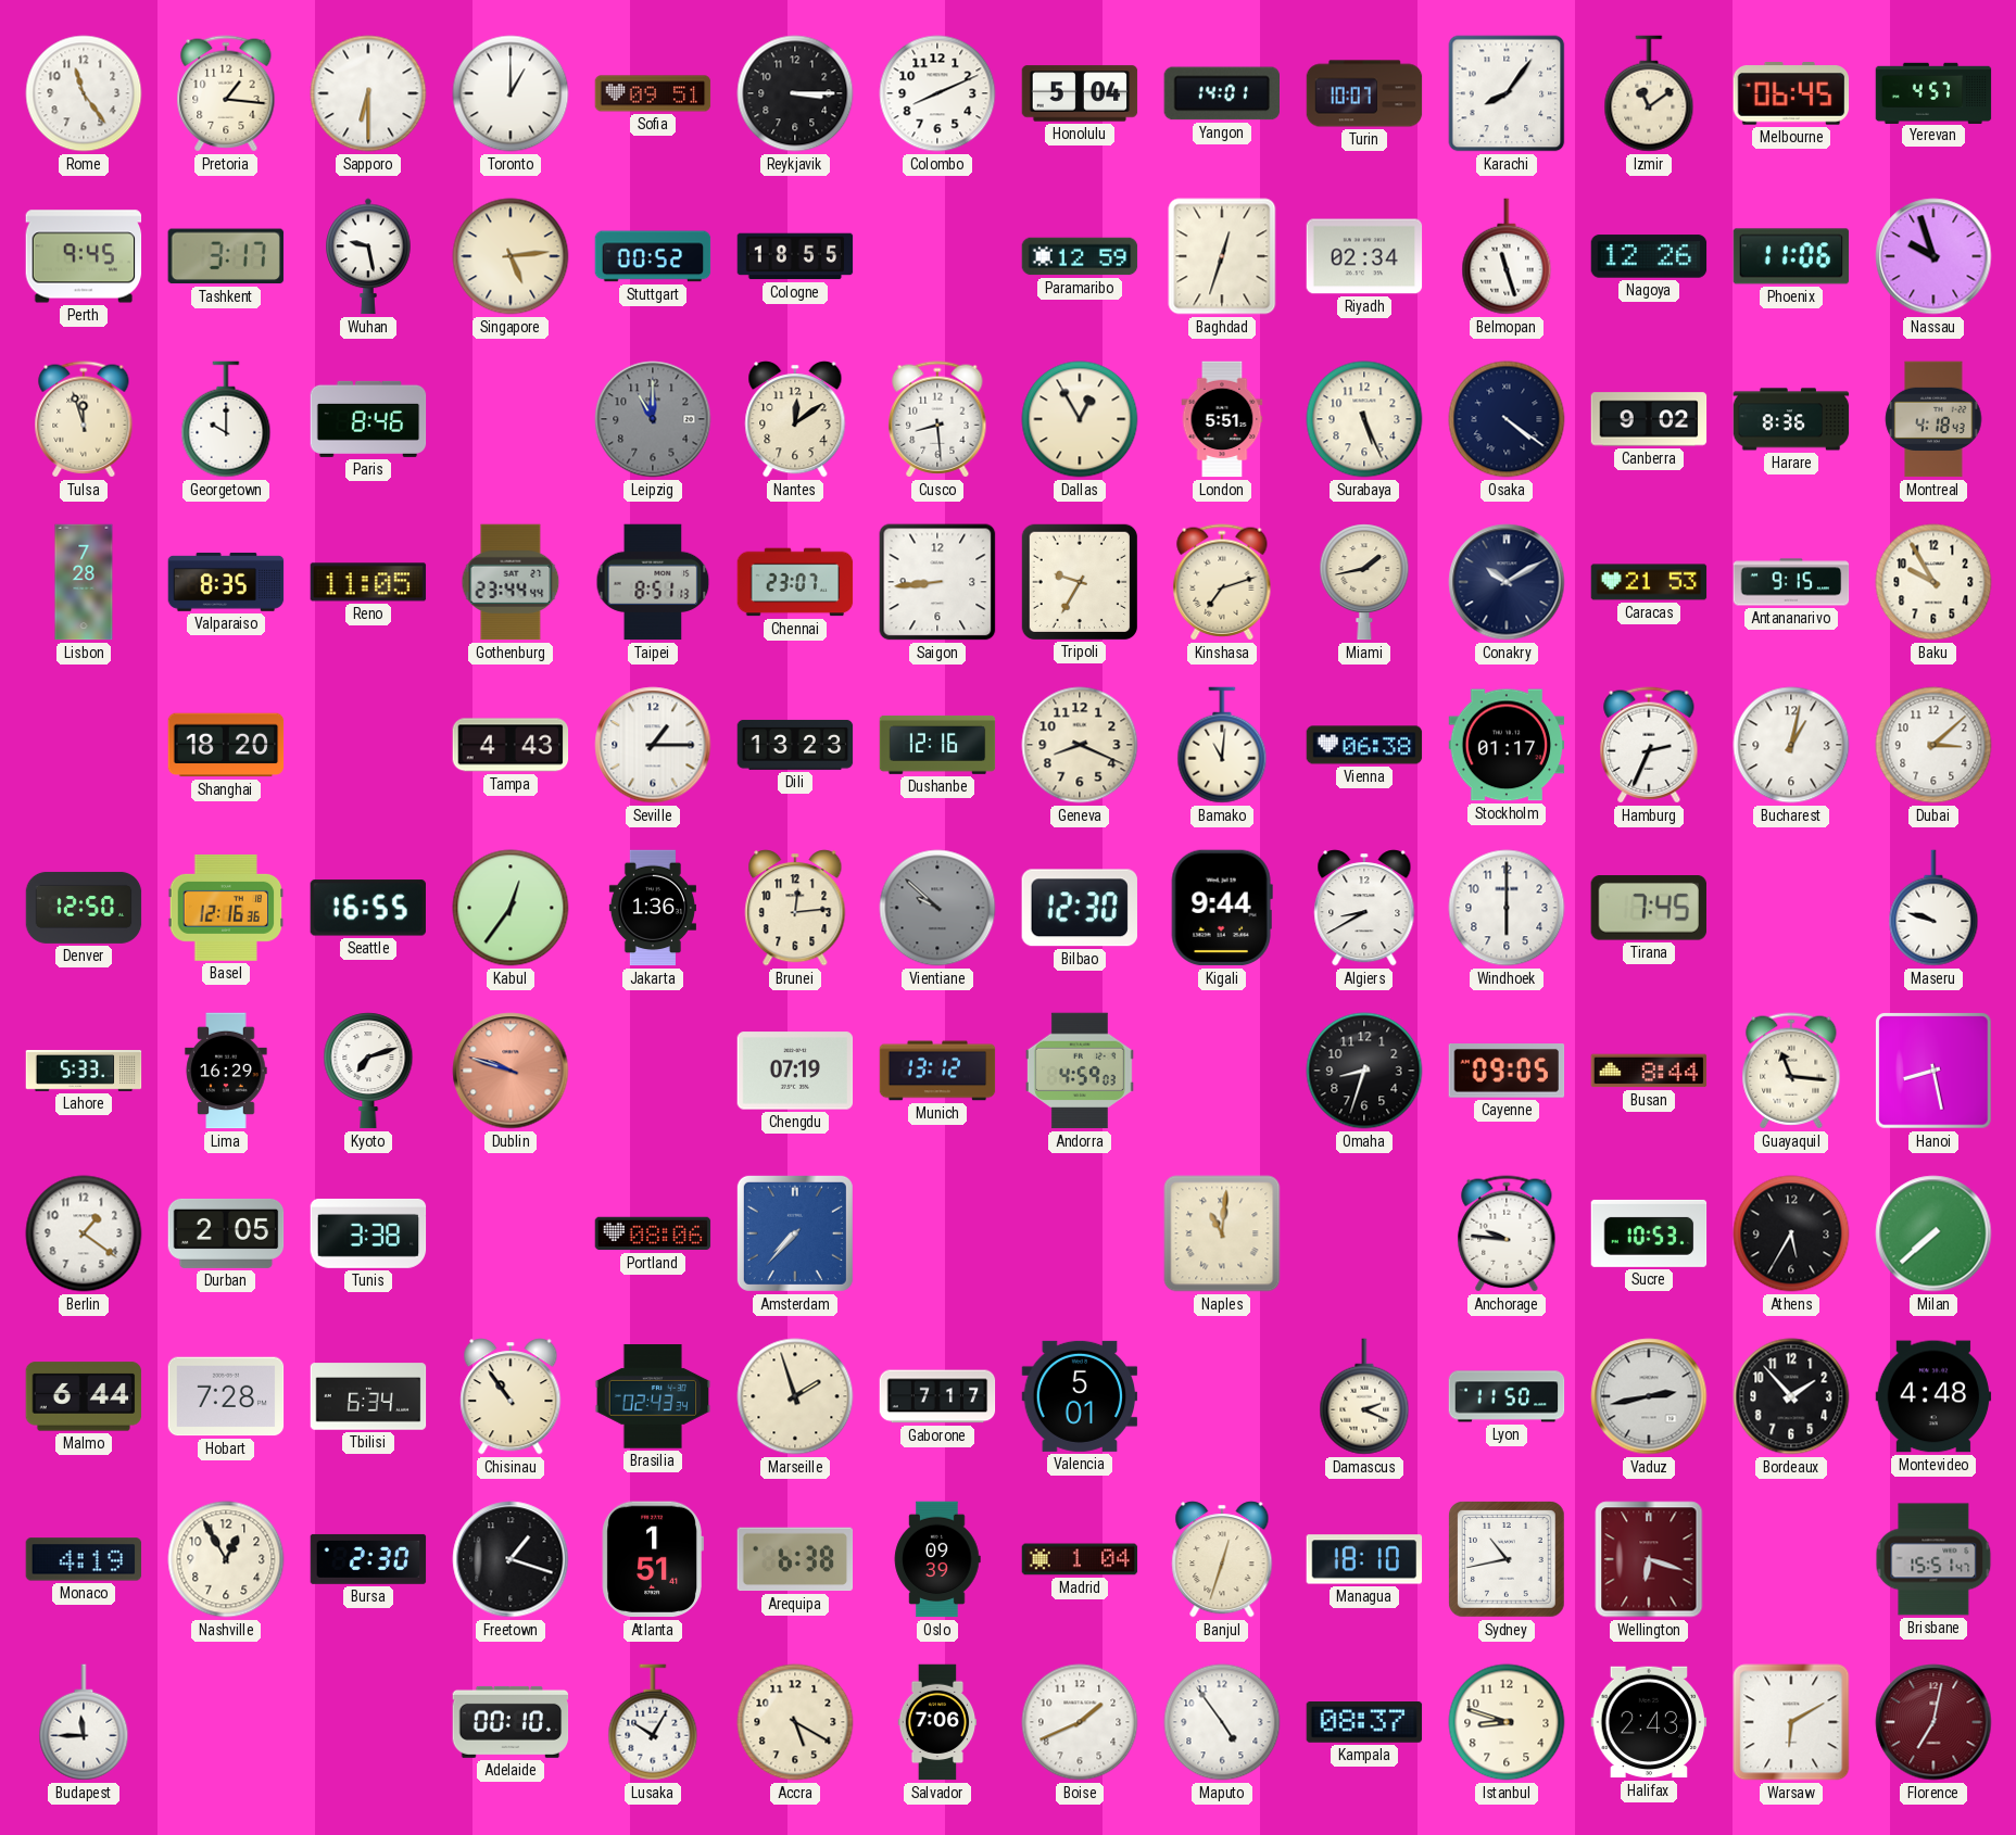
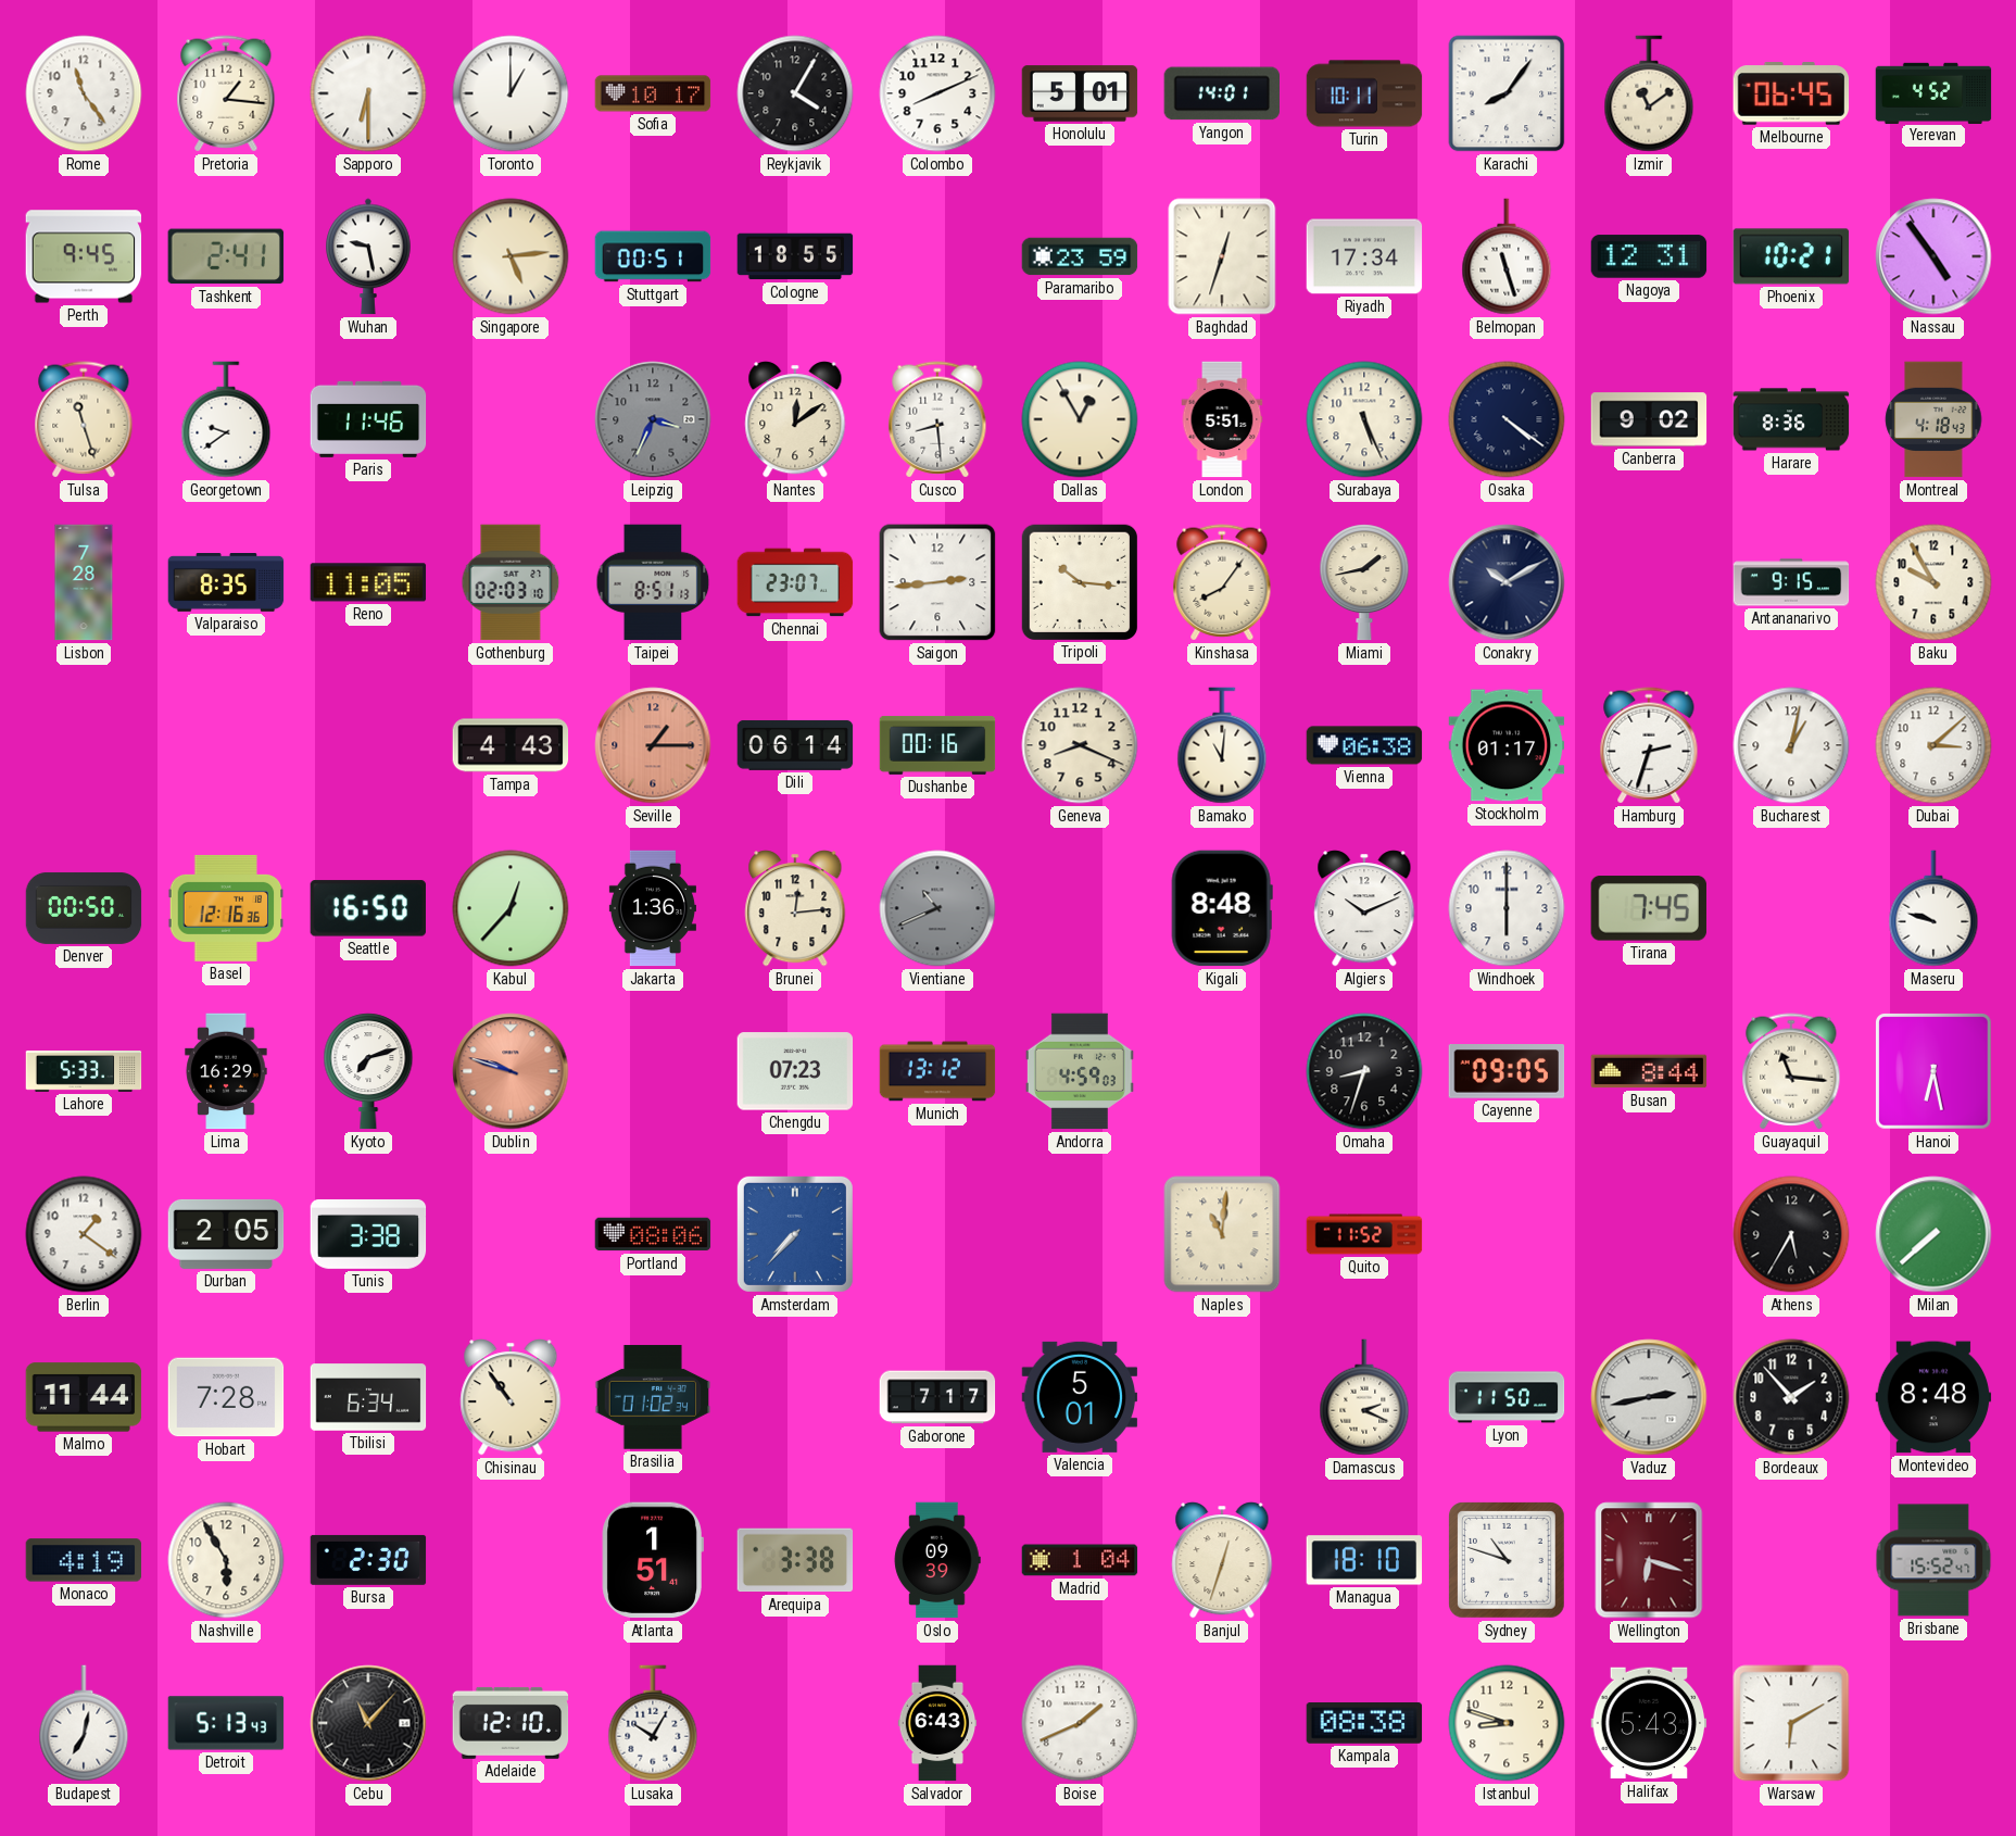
Sofia: 09:51 -> 10:17 (653, 93)
Reykjavik: 3:15 -> 4:05 (795, 93)
Honolulu: 5:04 -> 5:01 (1080, 93)
Turin: 10:07 -> 10:11 (1364, 93)
Yerevan: 4:57 -> 4:52 (1933, 92)
Tashkent: 3:17 -> 2:41 (226, 256)
Stuttgart: 00:52 -> 00:51 (653, 256)
Paramaribo: 12:59 -> 23:59 (1080, 256)
Riyadh: 02:34 -> 17:34 (1364, 256)
Nagoya: 12:26 -> 12:31 (1649, 256)
Phoenix: 11:06 -> 10:21 (1791, 256)
Nassau: 9:57 -> 4:54 (1933, 256)
Tulsa: 11:57 -> 11:27 (84, 419)
Georgetown: 10:00 -> 9:39 (226, 419)
Paris: 8:46 -> 11:46 (368, 419)
Leipzig: 11:00 -> 3:34 (653, 419)
Gothenburg: 23:44 -> 02:03 (511, 582)
Saigon: 8:44 -> 2:44 (937, 582)
Tripoli: 9:35 -> 10:16 (1079, 581)
Kinshasa: 7:12 -> 8:06 (1222, 582)
Caracas: 21:53 -> none (1649, 582)
Shanghai: 18:20 -> none (226, 745)
Seville dial: white -> salmon (653, 745)
Dili: 13:23 -> 06:14 (795, 745)
Dushanbe: 12:16 -> 00:16 (937, 745)
Hamburg: 2:34 -> 2:33 (1649, 745)
Denver: 12:50 -> 00:50 (84, 908)
Seattle: 16:55 -> 16:50 (367, 908)
Kabul: 12:36 -> 12:37 (511, 908)
Vientiane: 9:52 -> 10:41 (937, 908)
Bilbao: 12:30 -> none (1080, 908)
Kigali: 9:44 -> 8:48 (1222, 908)
Algiers: 8:40 -> 10:11 (1364, 908)
Chengdu: 07:19 -> 07:23 (795, 1071)
Hanoi: 8:28 -> 6:28 (1935, 1072)
Quito: none -> 11:52 (1364, 1234)
Anchorage: 9:46 -> none (1507, 1233)
Sucre: 10:53 -> none (1649, 1233)
Malmo: 6:44 -> 11:44 (84, 1397)
Brasilia: 02:43 -> 01:02 (653, 1397)
Marseille: 1:57 -> none (795, 1396)
Montevideo: 4:48 -> 8:48 (1933, 1397)
Nashville: 12:55 -> 5:55 (226, 1560)
Freetown: 1:18 -> none (511, 1559)
Arequipa: 6:38 -> 3:38 (795, 1560)
Sydney: 10:43 -> 10:48 (1507, 1561)
Brisbane: 15:51 -> 15:52 (1933, 1560)
Budapest: 11:45 -> 7:02 (84, 1723)
Detroit: none -> 5:13 (226, 1723)
Cebu: none -> 11:07 (368, 1723)
Adelaide: 00:10 -> 12:10 (511, 1723)
Accra: 5:20 -> none (795, 1722)
Salvador: 7:06 -> 6:43 (937, 1723)
Maputo: 4:54 -> none (1222, 1722)
Kampala: 08:37 -> 08:38 (1364, 1724)
Halifax: 2:43 -> 5:43 (1649, 1723)
Florence: 7:02 -> none (1933, 1722)
